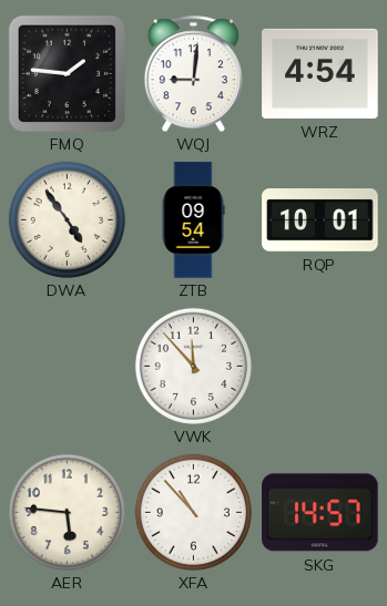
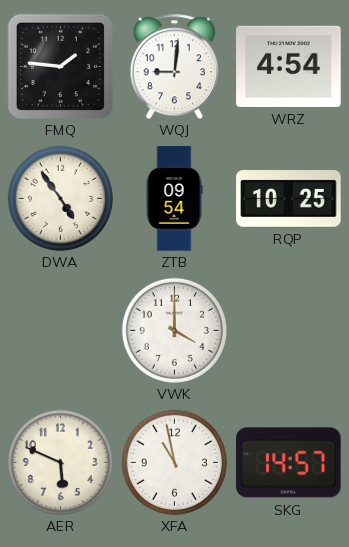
RQP: 10:01 -> 10:25 (289, 199)
VWK: 11:53 -> 4:00 (174, 330)
AER: 5:46 -> 5:49 (60, 462)
XFA: 10:53 -> 10:58 (174, 462)
